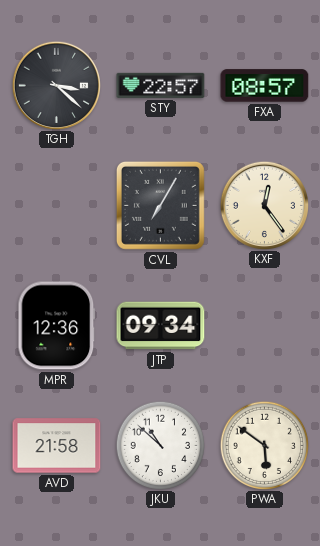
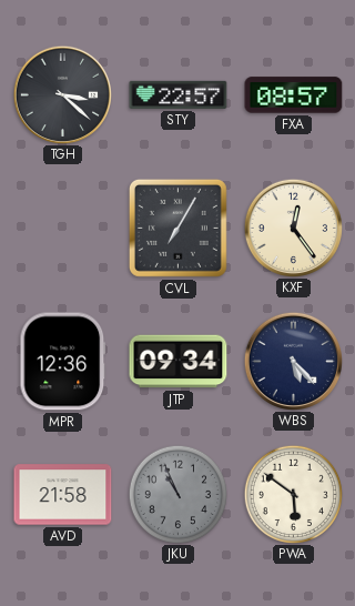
WBS: none -> 5:23 (293, 361)
JKU: 10:52 -> 10:56 (177, 494)
JKU dial: white -> grey (177, 494)
